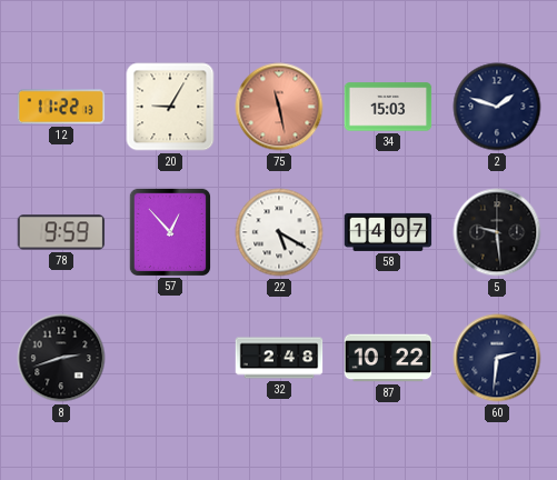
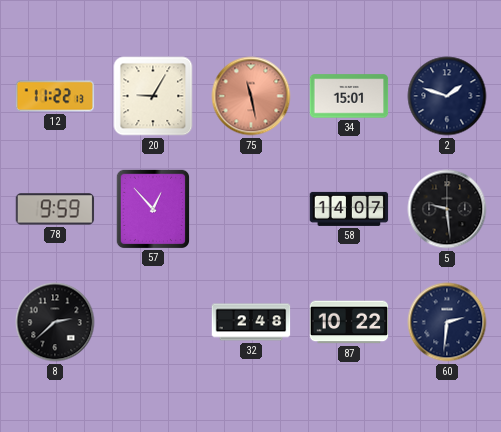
34: 15:03 -> 15:01 (349, 96)
22: 5:20 -> none (279, 232)
8: 2:42 -> 2:38 (55, 322)
